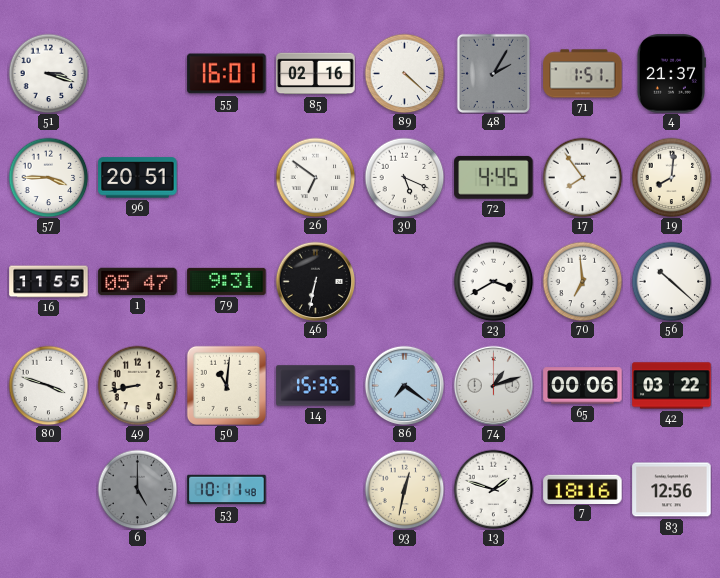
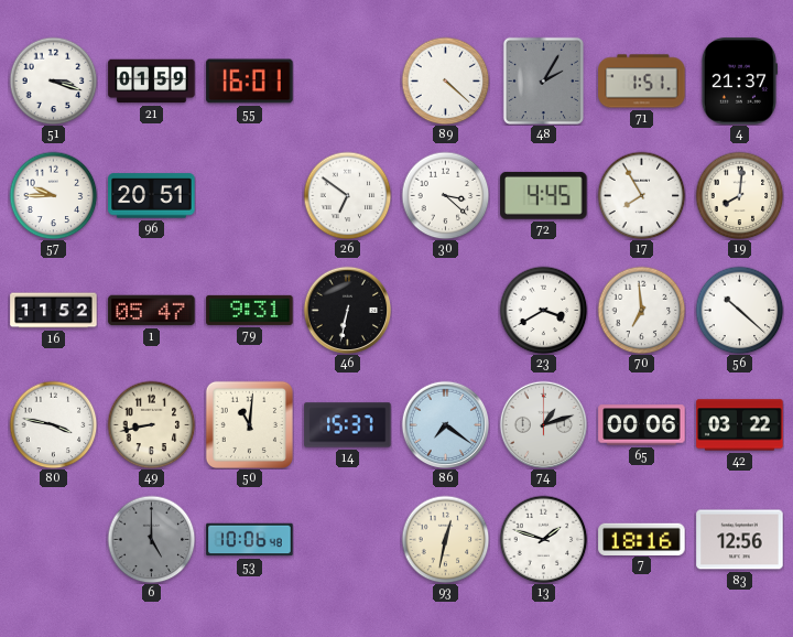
21: none -> 01:59 (152, 82)
85: 02:16 -> none (316, 74)
57: 3:45 -> 9:45 (53, 195)
30: 5:19 -> 3:22 (445, 195)
17: 7:54 -> 7:55 (641, 195)
16: 11:55 -> 11:52 (54, 311)
80: 3:48 -> 3:47 (53, 424)
14: 15:35 -> 15:37 (348, 425)
53: 10:11 -> 10:06 (250, 540)
